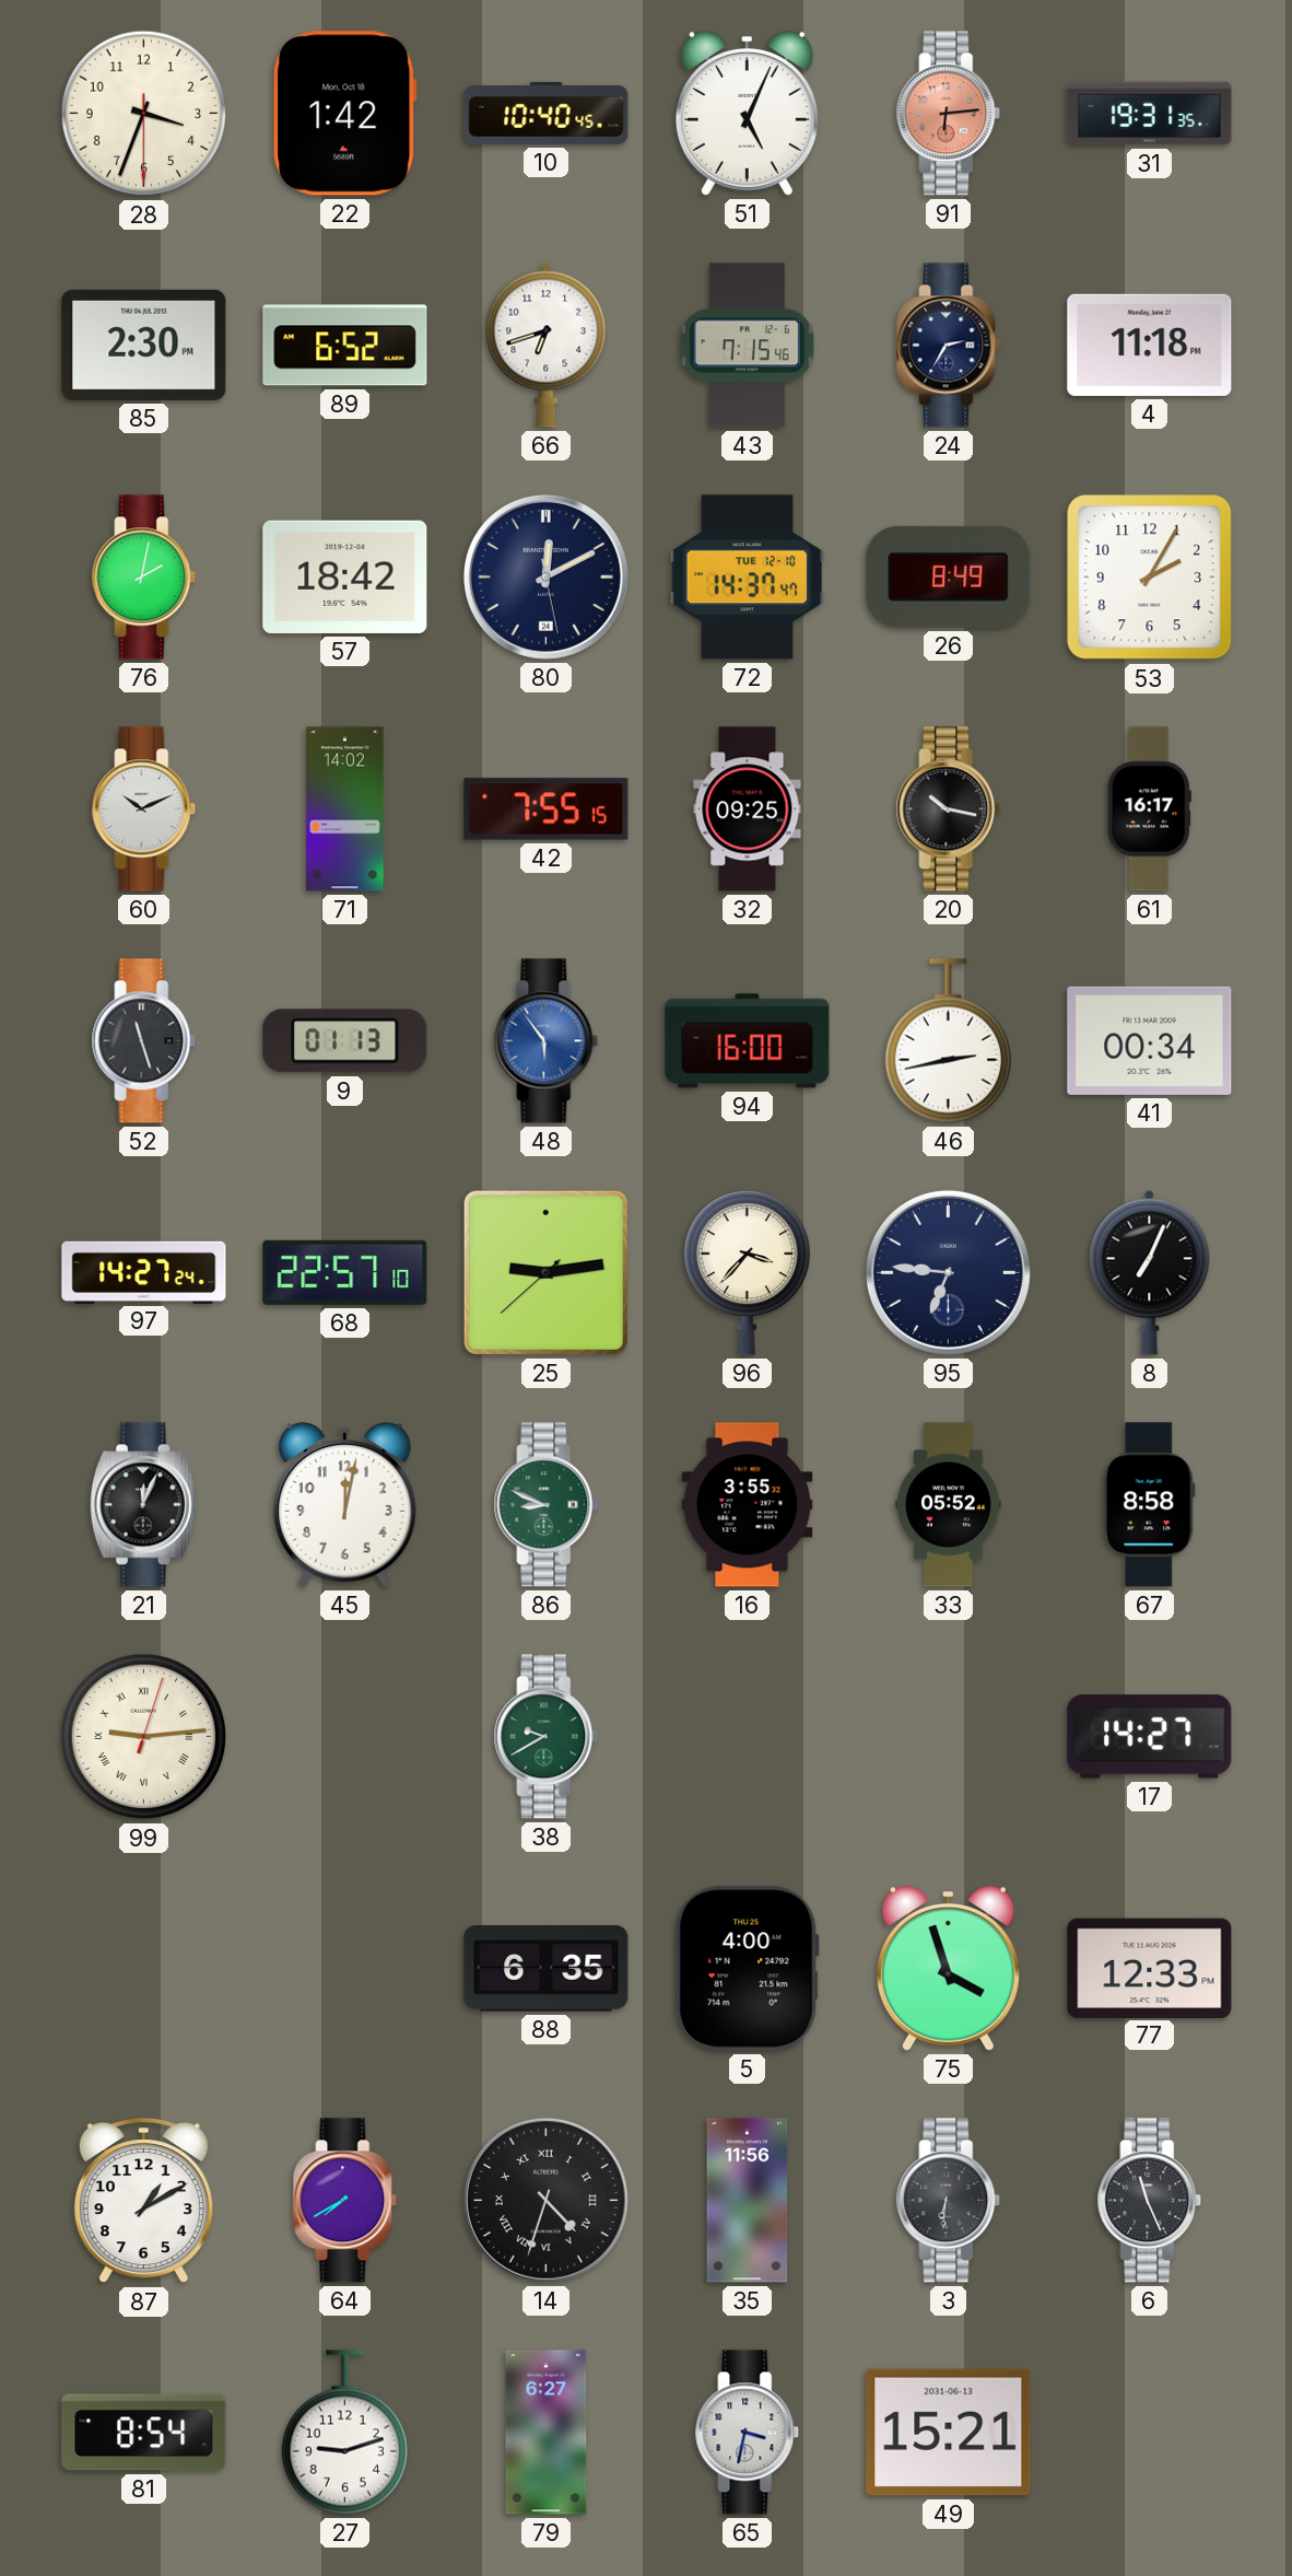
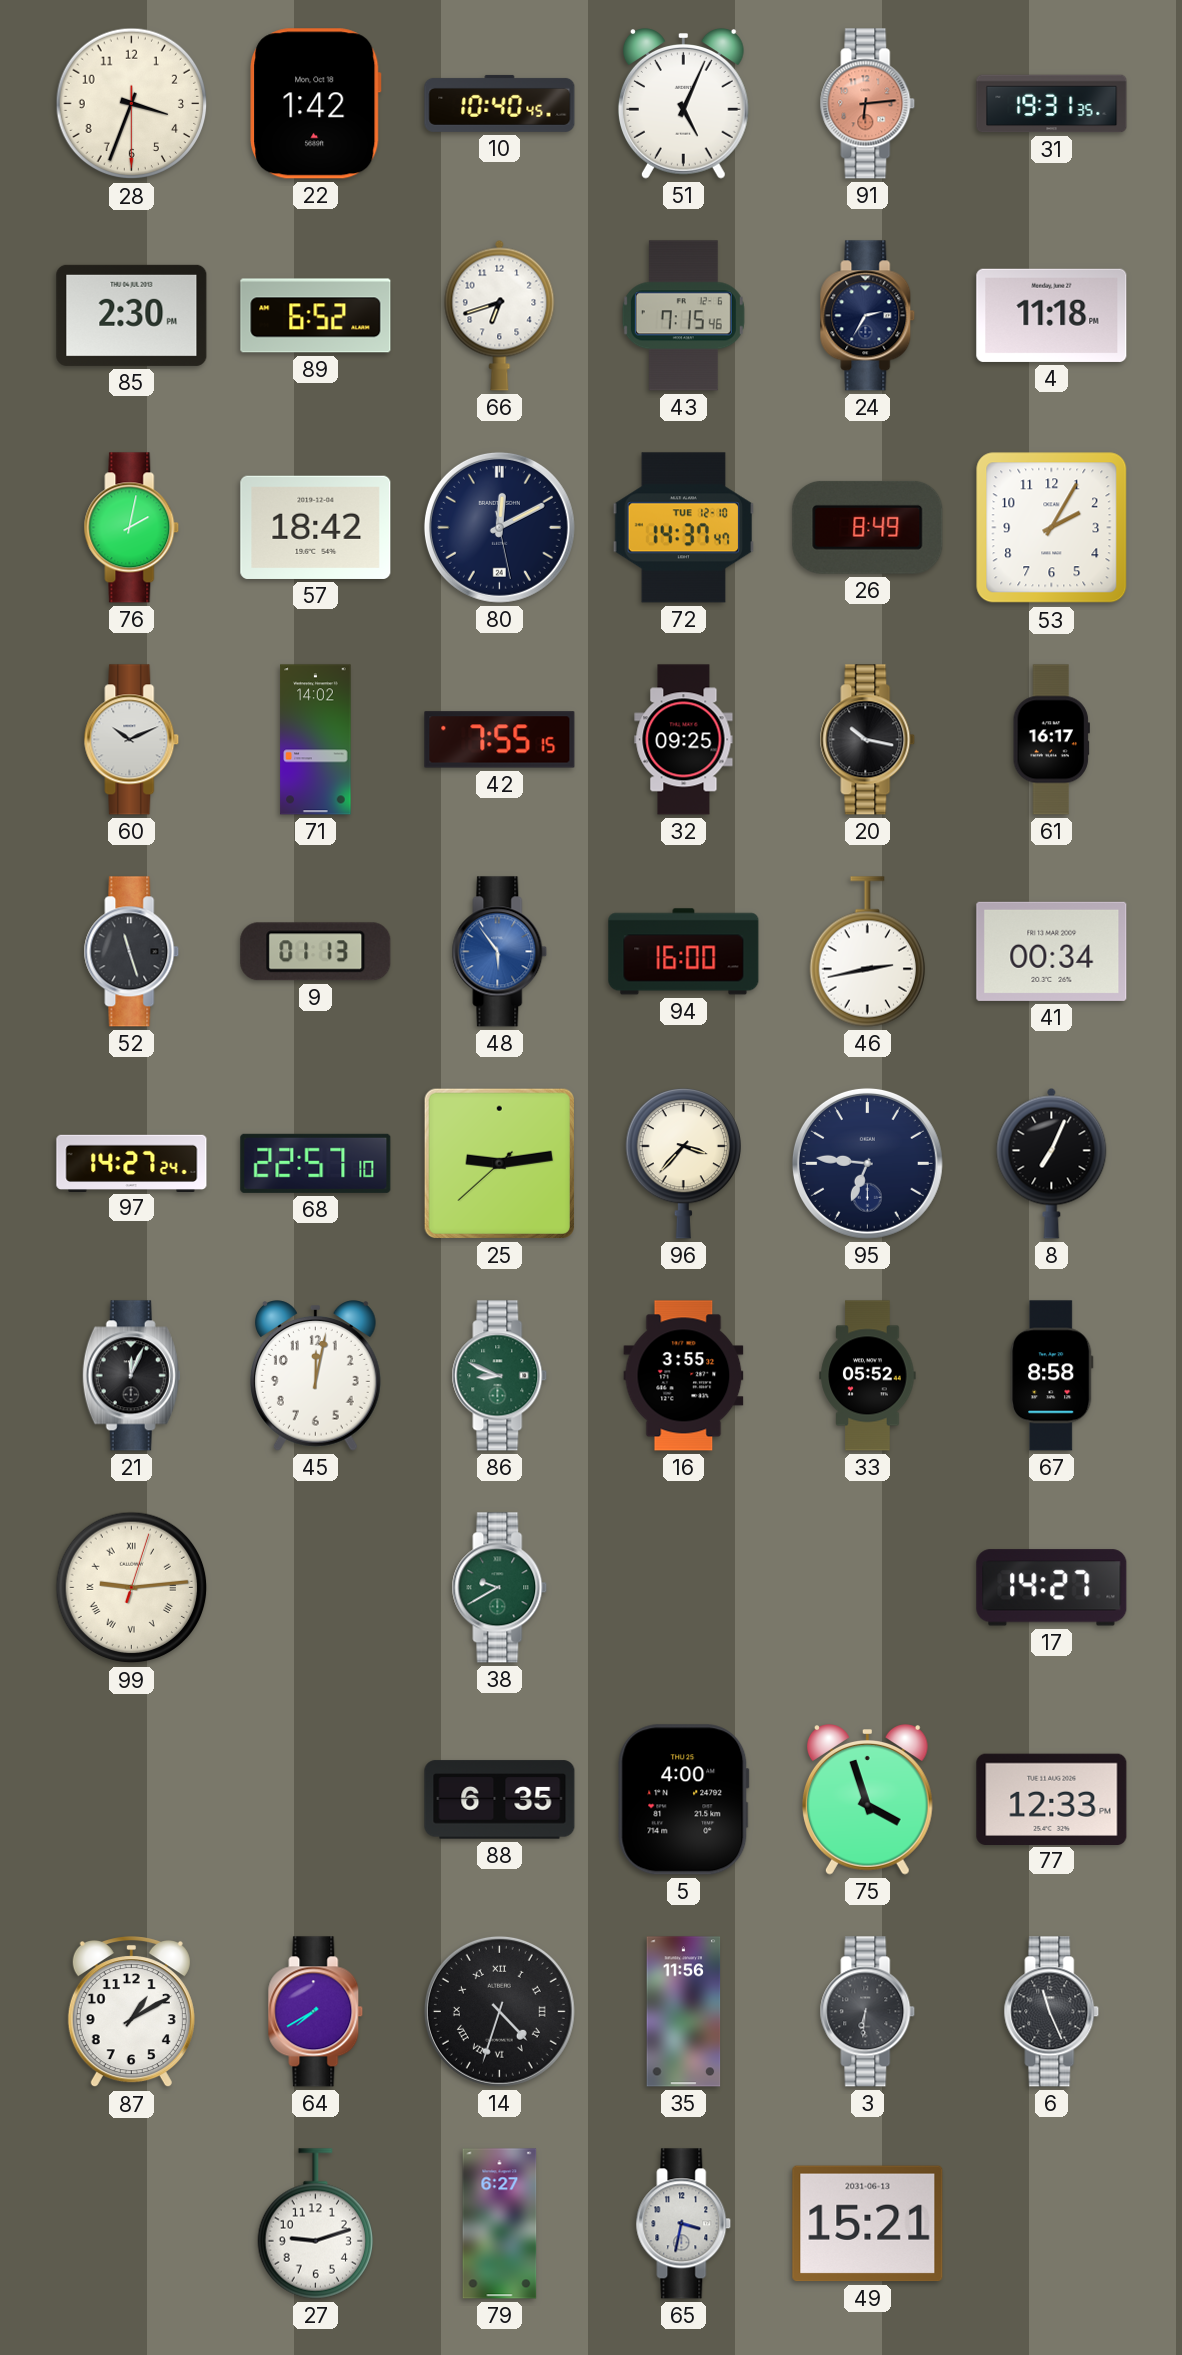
81: 8:54 -> none (144, 2433)
